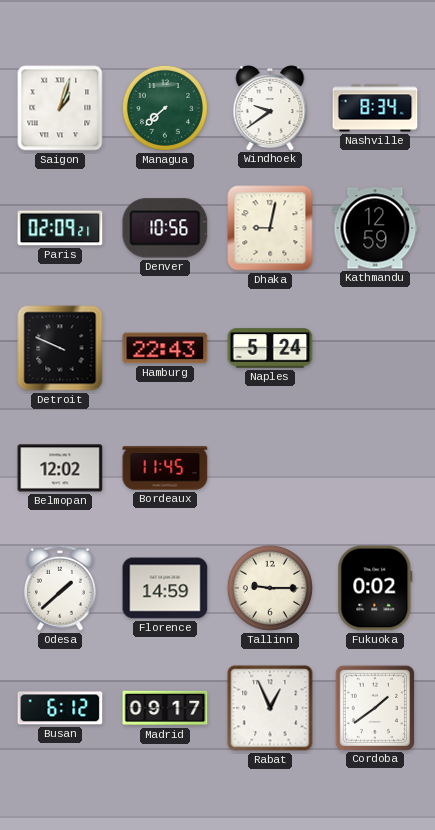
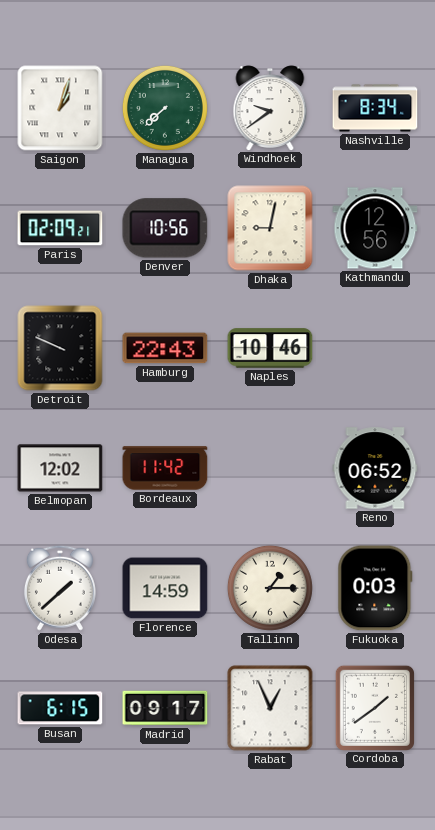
Kathmandu: 12:59 -> 12:56 (375, 228)
Naples: 5:24 -> 10:46 (270, 348)
Bordeaux: 11:45 -> 11:42 (165, 468)
Reno: none -> 06:52 (375, 468)
Tallinn: 9:15 -> 1:15 (270, 588)
Fukuoka: 0:02 -> 0:03 (375, 588)
Busan: 6:12 -> 6:15 (60, 708)
